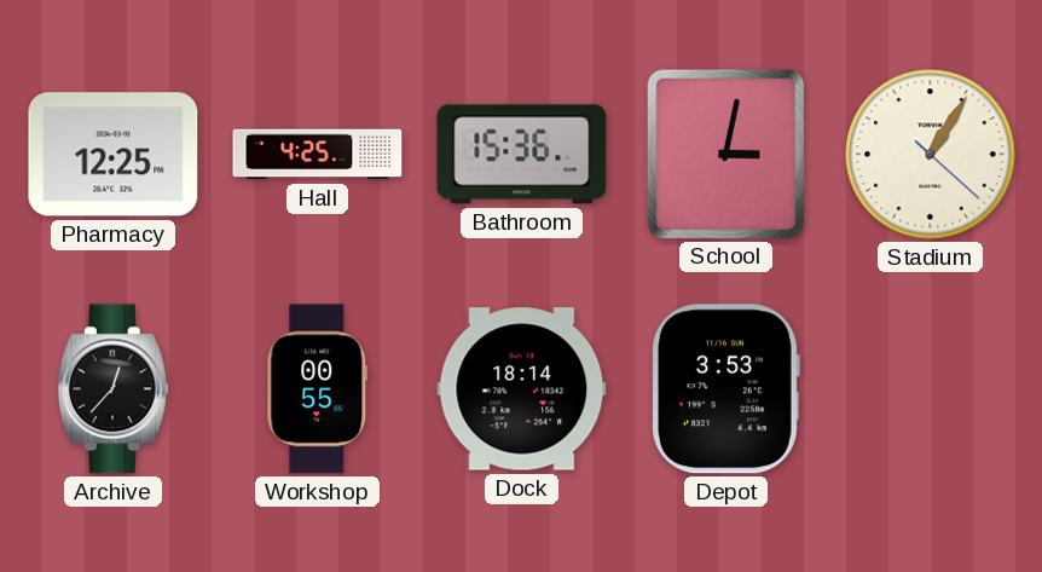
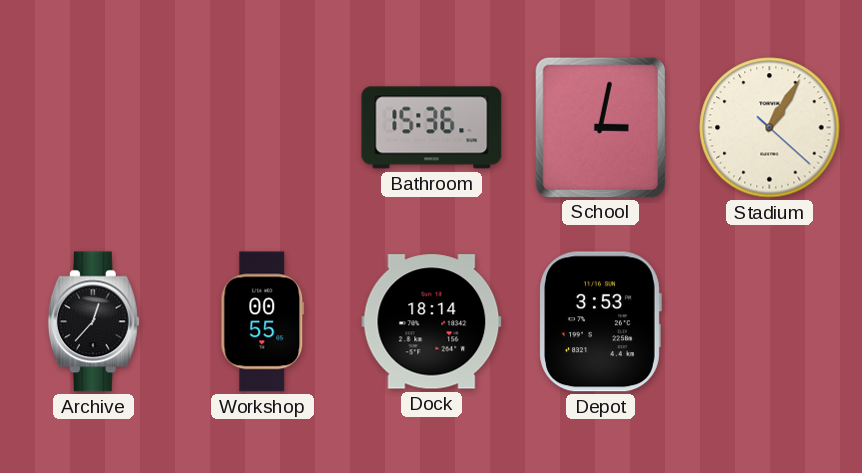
Pharmacy: 12:25 -> none (114, 155)
Hall: 4:25 -> none (318, 155)
